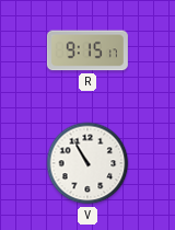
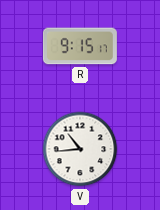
V: 10:55 -> 10:44 (80, 149)
